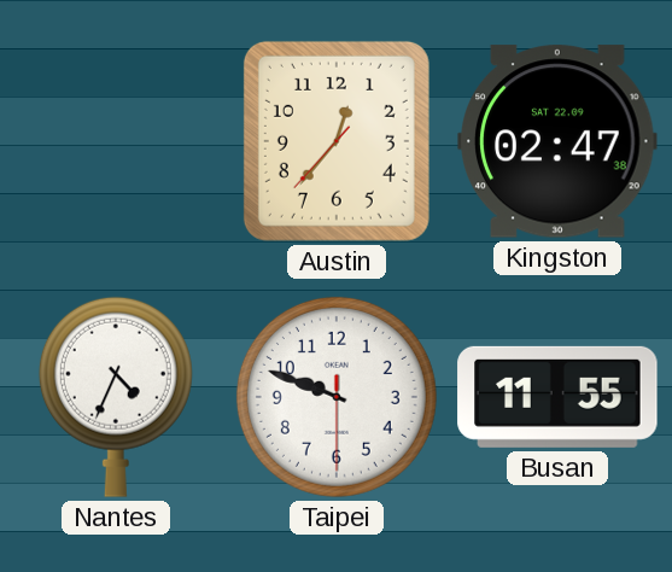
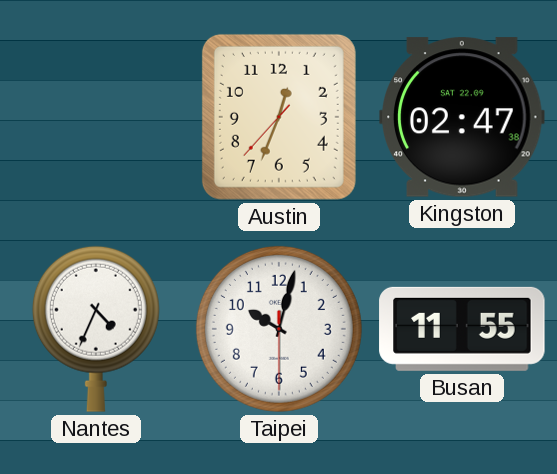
Austin: 12:36 -> 12:33 (279, 117)
Taipei: 9:48 -> 10:02 (279, 329)
